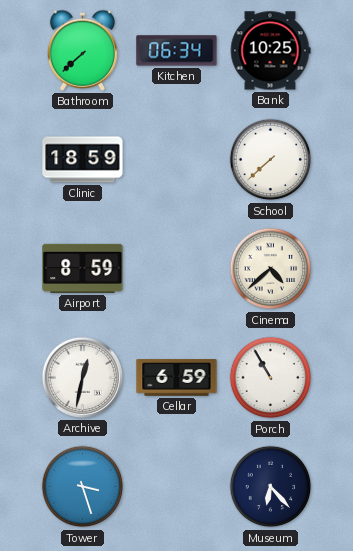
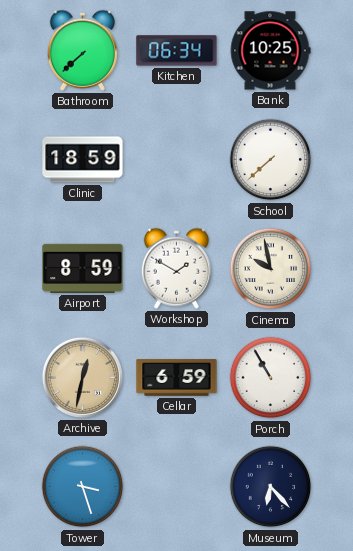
Workshop: none -> 1:50 (176, 268)
Cinema: 4:38 -> 9:58 (271, 269)
Archive dial: white -> champagne (82, 377)
